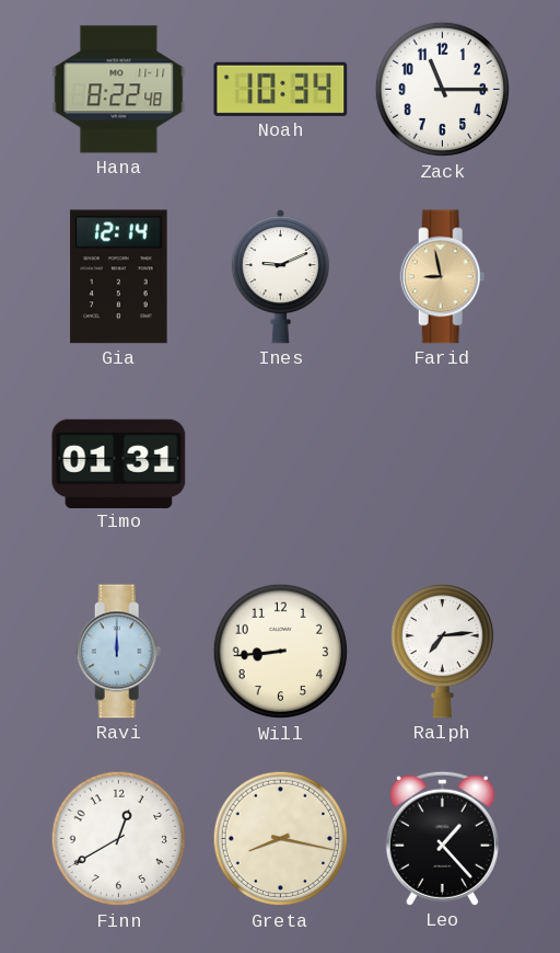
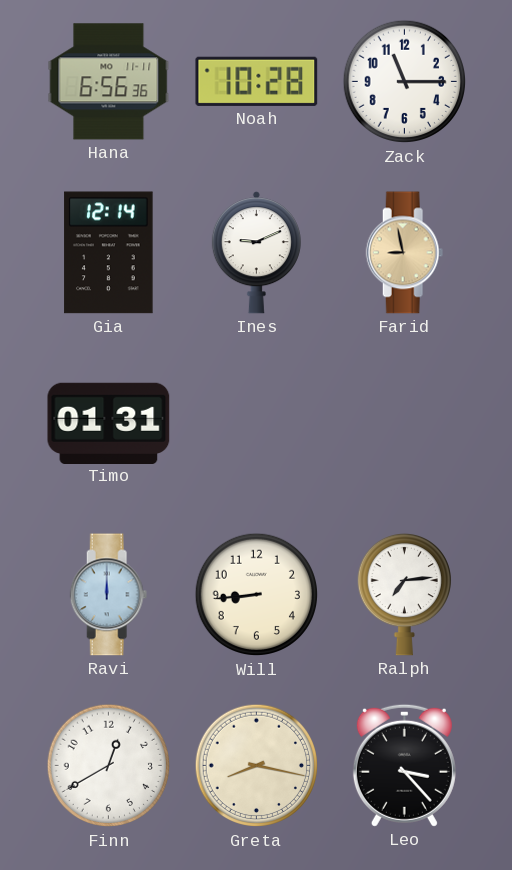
Hana: 8:22 -> 6:56 (109, 82)
Noah: 10:34 -> 10:28 (257, 81)
Leo: 1:23 -> 3:23 (404, 765)
